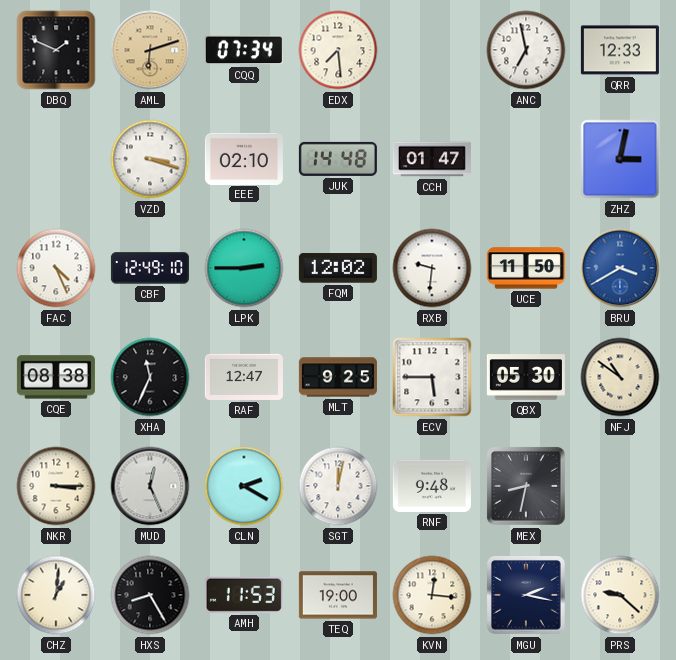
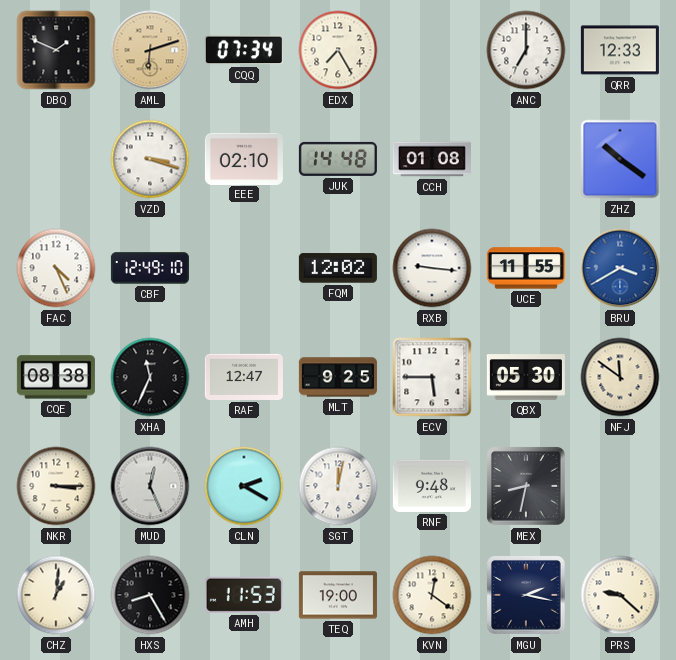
EDX: 7:29 -> 7:25 (338, 50)
ANC: 6:58 -> 7:00 (526, 50)
CCH: 01:47 -> 01:08 (432, 159)
ZHZ: 3:02 -> 10:21 (620, 159)
LPK: 2:45 -> none (244, 268)
RXB: 9:31 -> 9:16 (432, 268)
UCE: 11:50 -> 11:55 (526, 268)
NFJ: 10:51 -> 11:51 (620, 377)
KVN: 12:16 -> 12:21 (432, 595)
